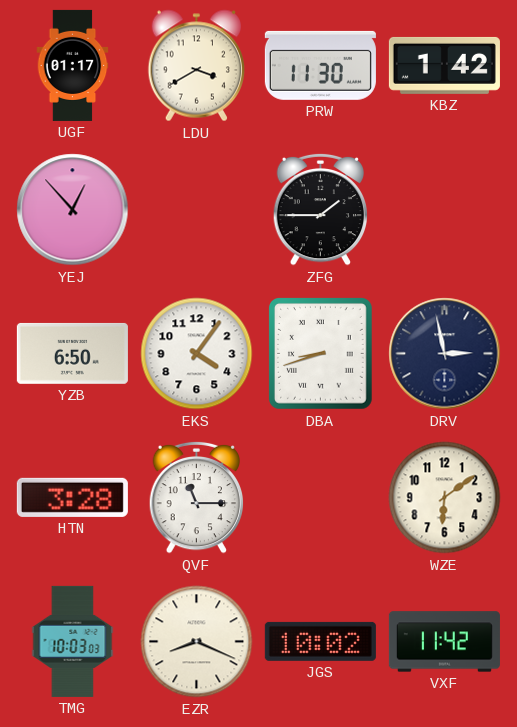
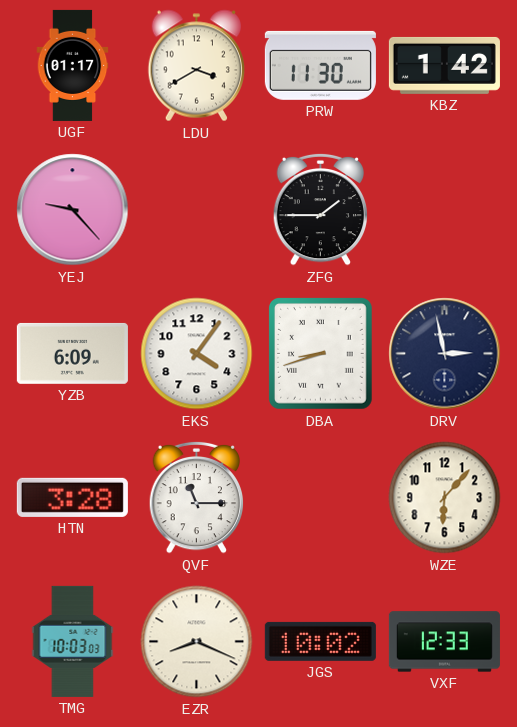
YEJ: 12:53 -> 9:23 (73, 210)
YZB: 6:50 -> 6:09 (72, 353)
WZE: 6:09 -> 6:07 (445, 498)
VXF: 11:42 -> 12:33 (444, 642)
